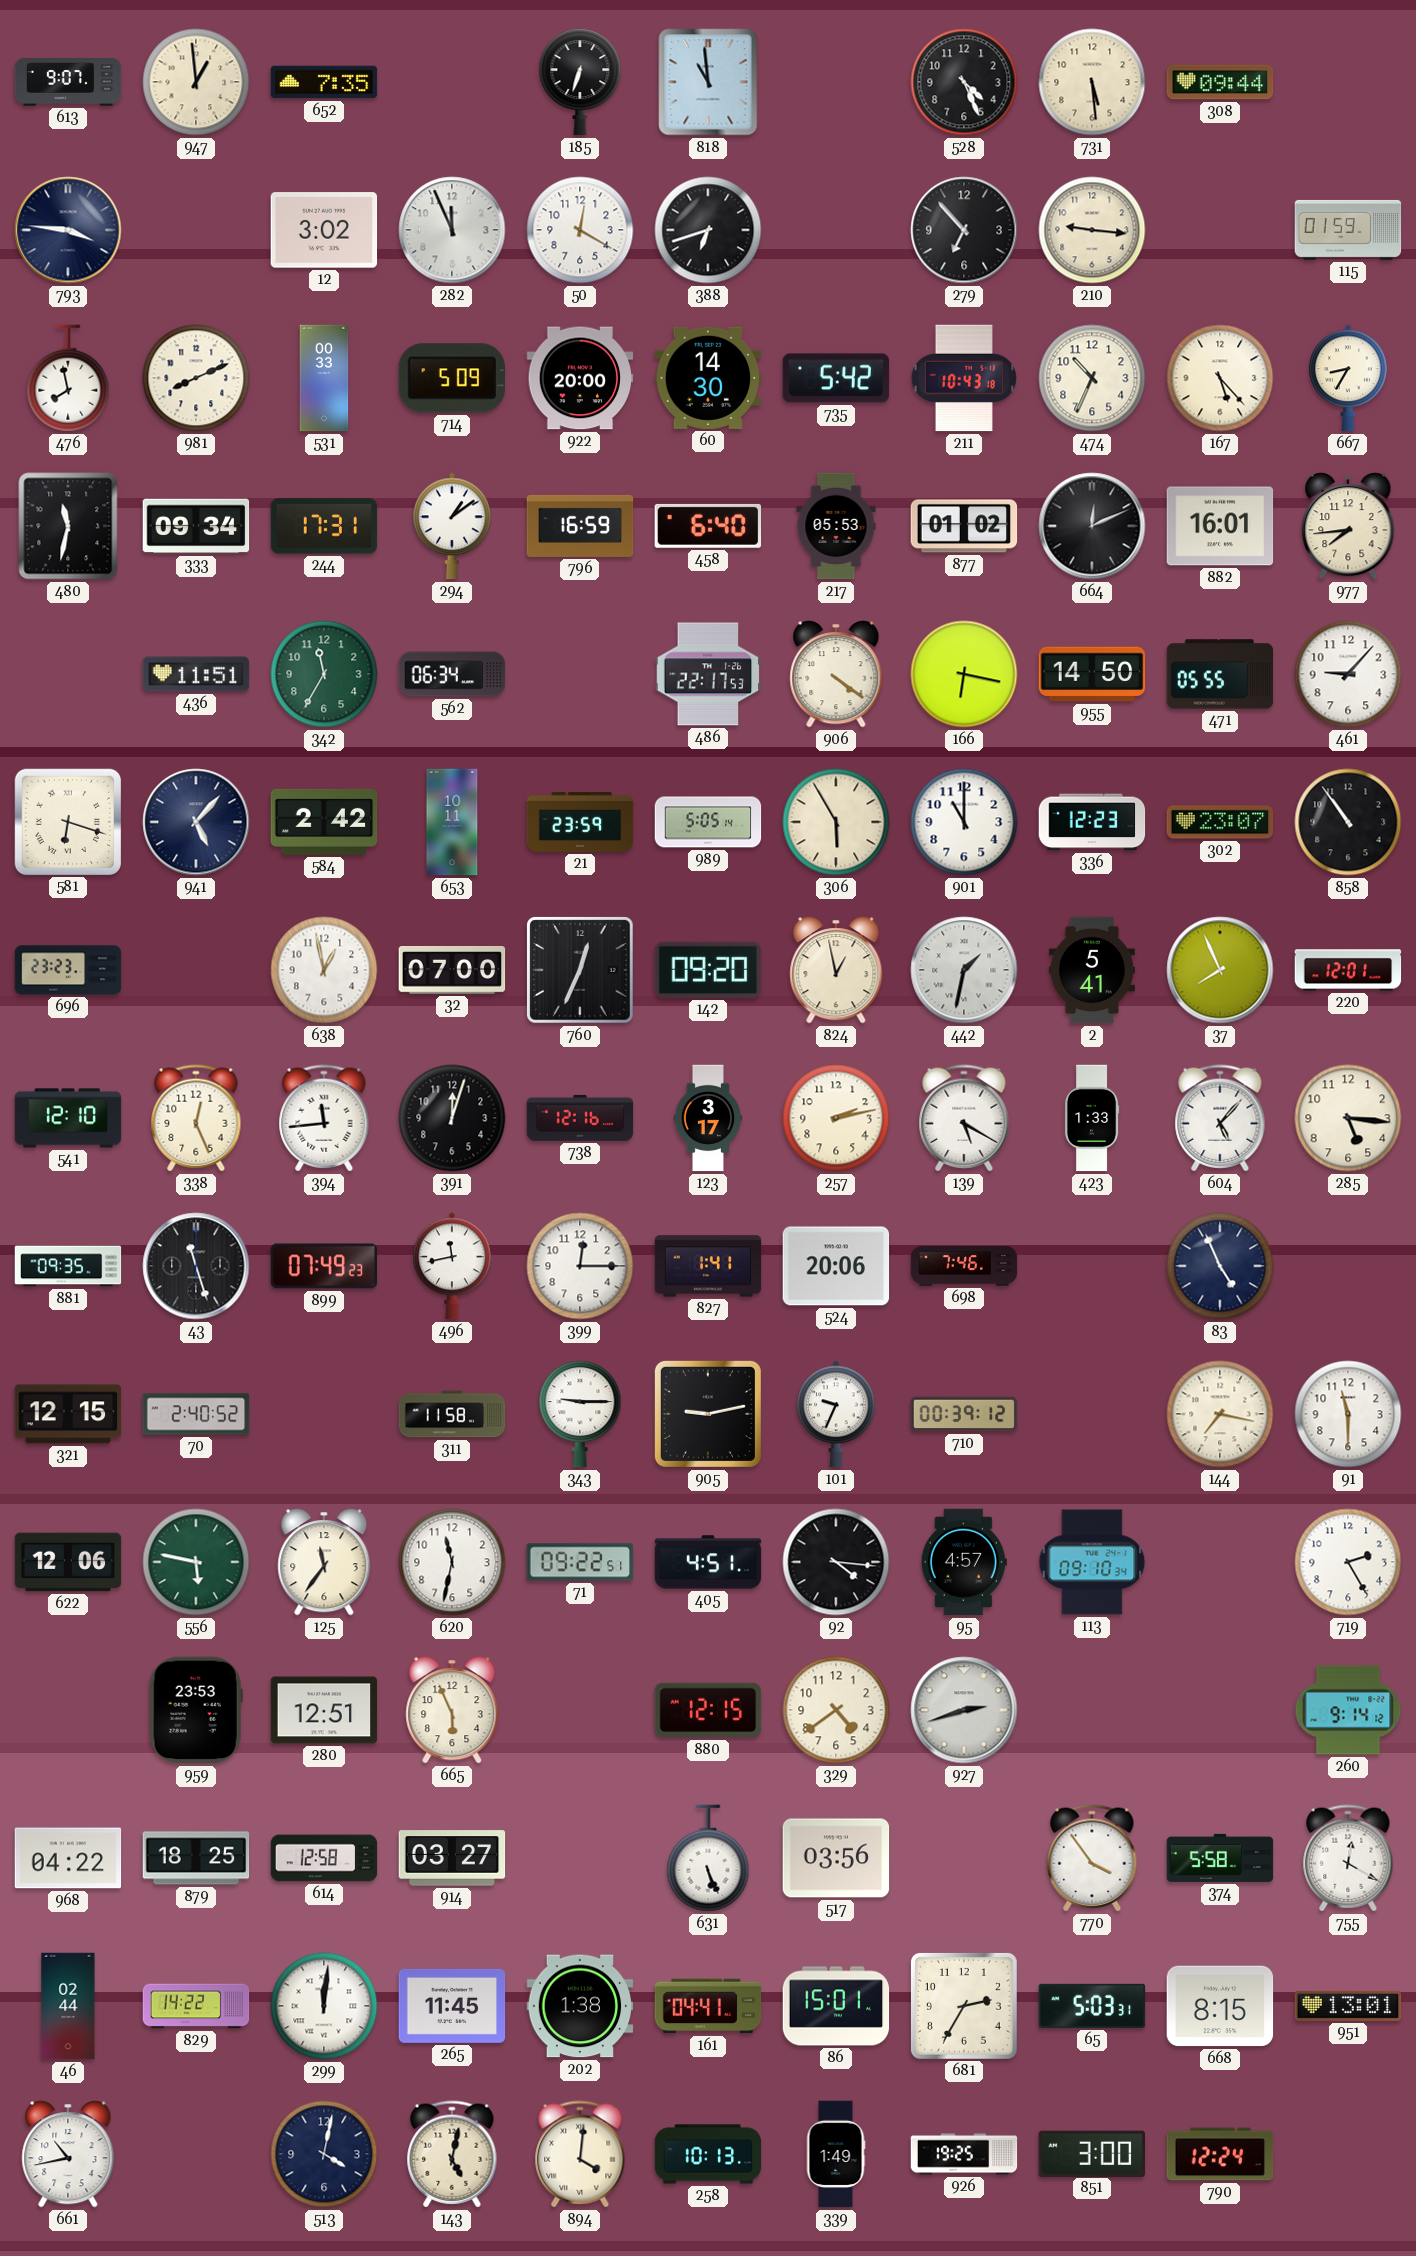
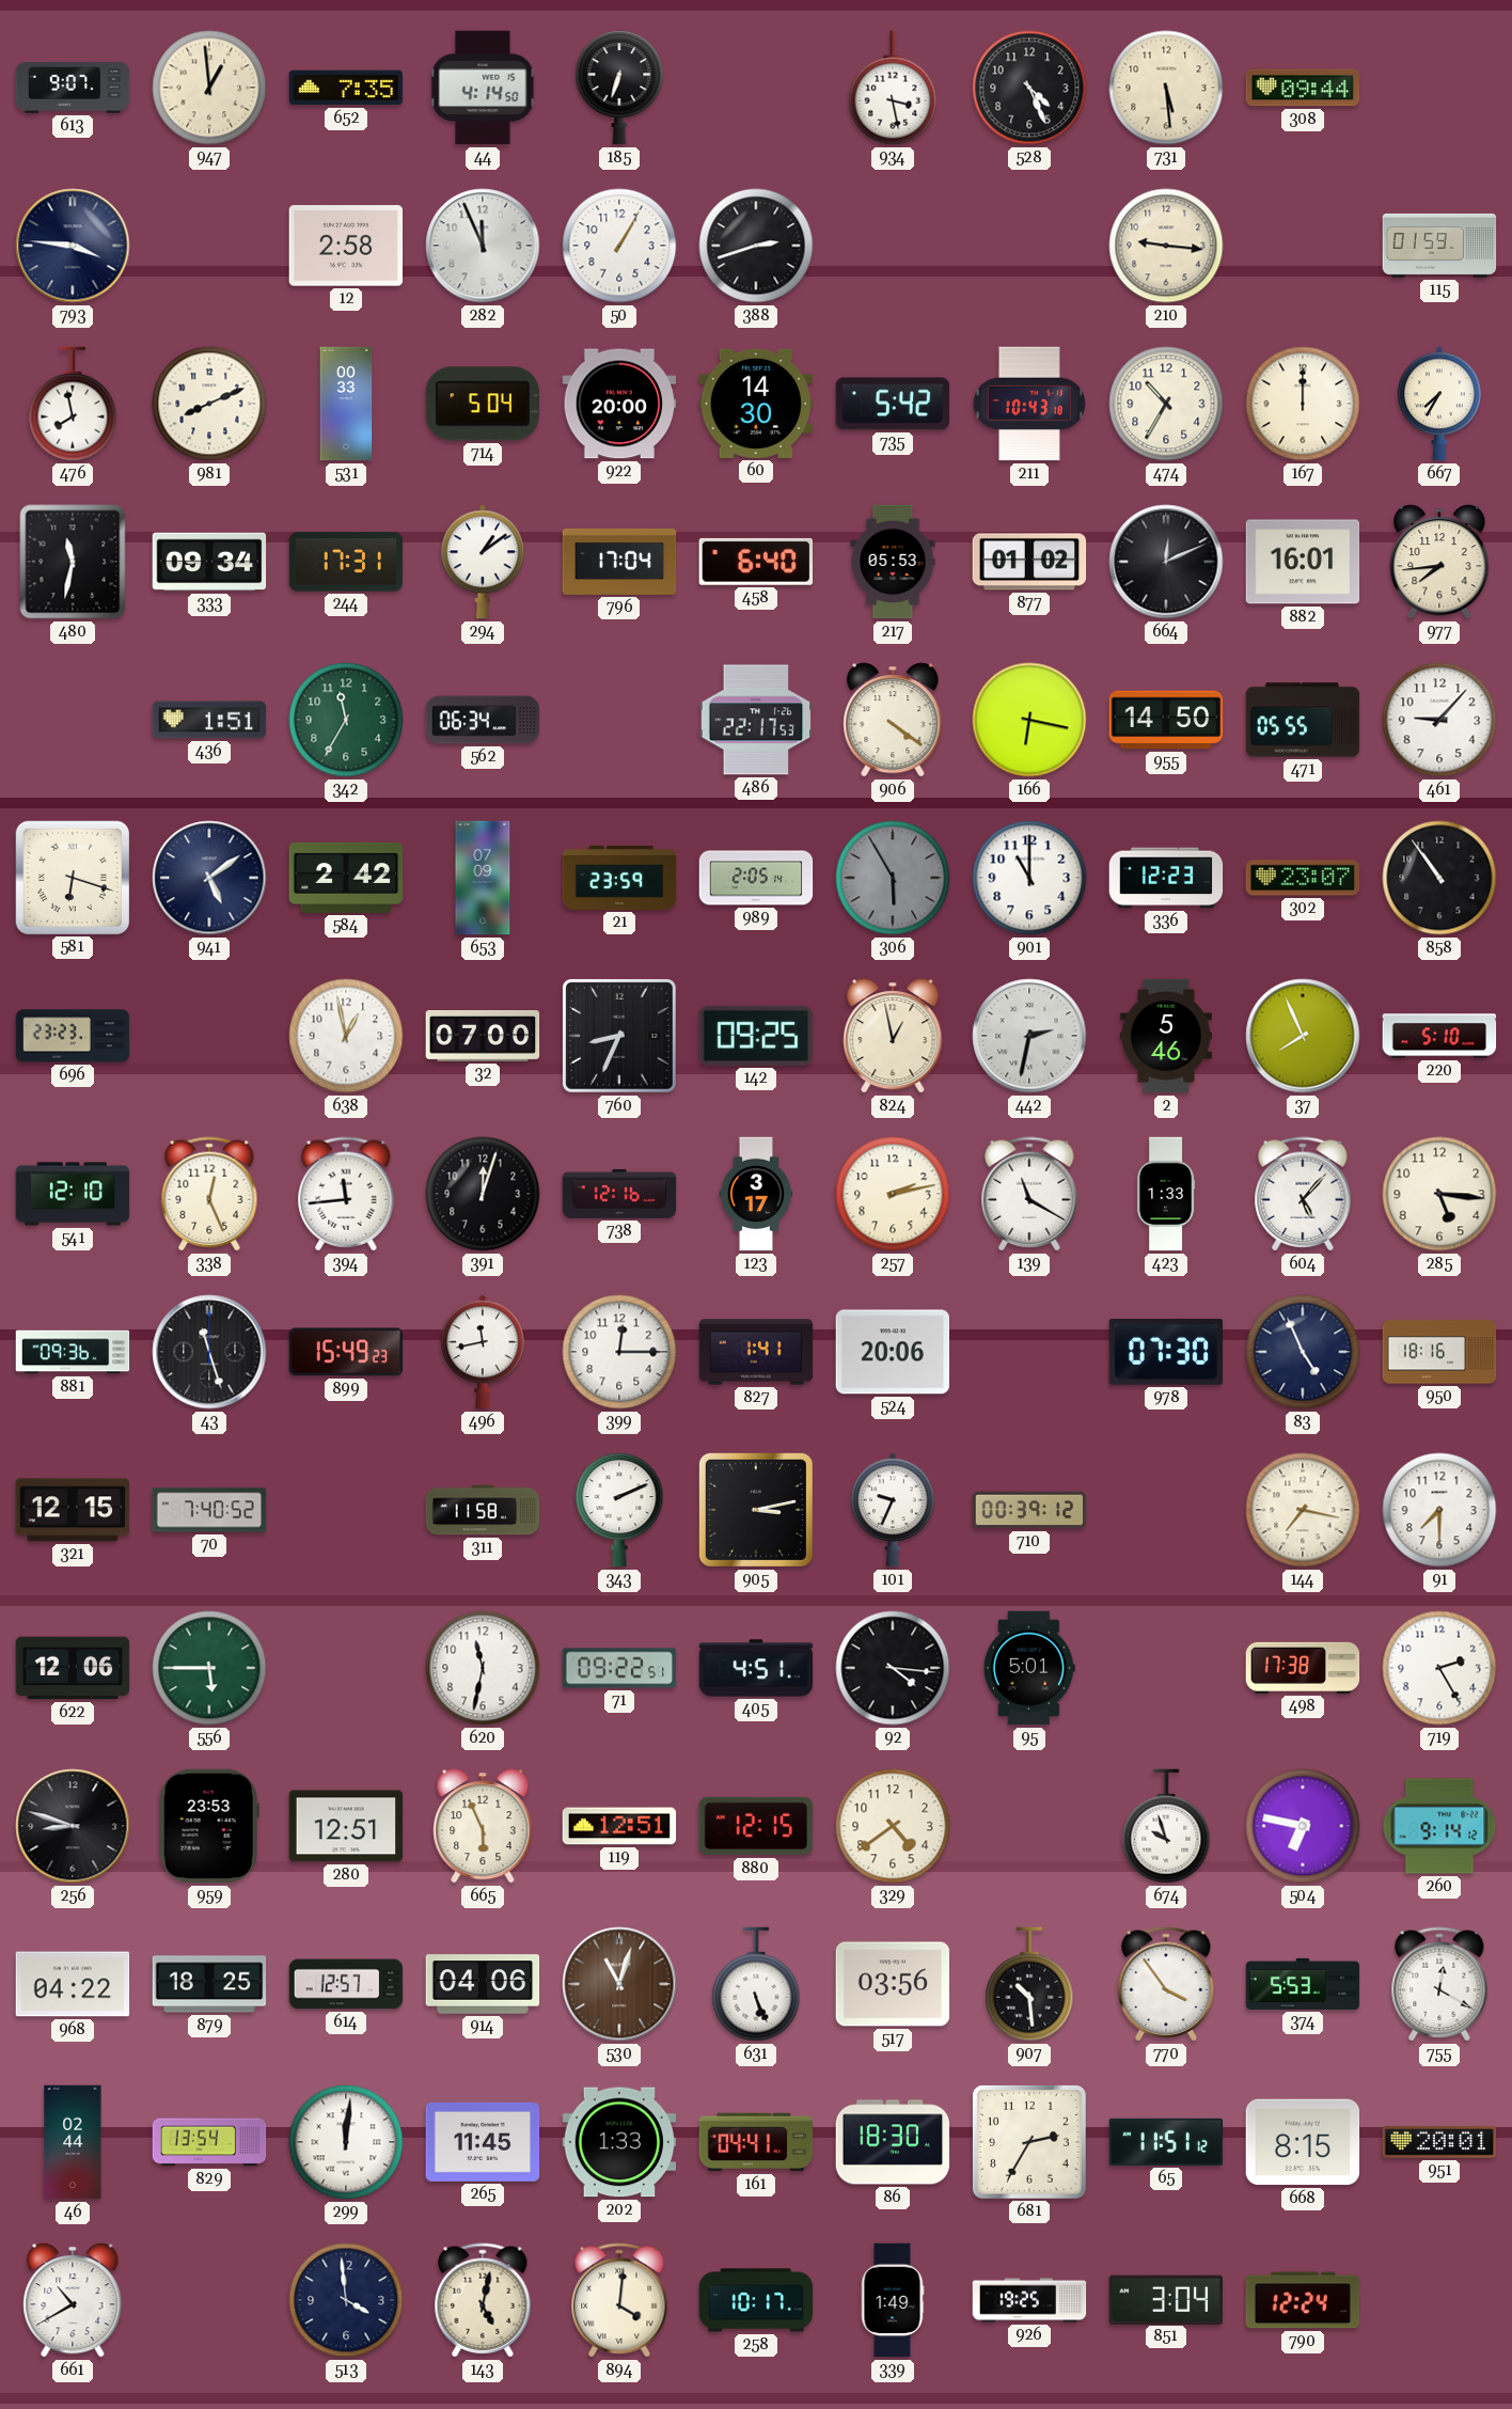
44: none -> 4:14 (483, 88)
818: 10:59 -> none (708, 82)
934: none -> 3:28 (893, 88)
12: 3:02 -> 2:58 (346, 246)
50: 12:20 -> 1:05 (619, 246)
388: 6:42 -> 2:42 (756, 246)
279: 6:53 -> none (964, 230)
714: 5:09 -> 5:04 (482, 404)
474: 10:34 -> 10:35 (1166, 404)
167: 5:23 -> 12:00 (1303, 404)
667: 8:35 -> 7:35 (1439, 404)
796: 16:59 -> 17:04 (619, 562)
436: 11:51 -> 1:51 (209, 720)
941: 5:07 -> 5:09 (209, 878)
653: 10:11 -> 07:09 (483, 878)
989: 5:05 -> 2:05 (756, 878)
306 dial: cream -> grey (893, 878)
760: 12:34 -> 8:34 (620, 1037)
142: 09:20 -> 09:25 (756, 1036)
442: 1:32 -> 2:32 (1029, 1036)
2: 5:41 -> 5:46 (1166, 1036)
220: 12:01 -> 5:10 (1439, 1036)
139: 5:20 -> 11:20 (1029, 1194)
881: 09:35 -> 09:36 (73, 1352)
899: 07:49 -> 15:49 (346, 1352)
698: 7:46 -> none (964, 1266)
978: none -> 07:30 (1166, 1352)
950: none -> 18:16 (1439, 1352)
70: 2:40 -> 7:40 (209, 1510)
343: 9:15 -> 2:11 (619, 1510)
905: 9:13 -> 3:13 (756, 1510)
91: 11:30 -> 7:30 (1439, 1510)
556: 5:47 -> 5:45 (209, 1668)
125: 11:36 -> none (324, 1562)
95: 4:57 -> 5:01 (1029, 1668)
113: 09:10 -> none (1092, 1562)
498: none -> 17:38 (1303, 1668)
256: none -> 8:48 (73, 1826)
119: none -> 12:51 (619, 1826)
927: 2:42 -> none (964, 1710)
674: none -> 9:57 (1166, 1826)
504: none -> 6:47 (1303, 1826)
614: 12:58 -> 12:57 (346, 1984)
914: 03:27 -> 04:06 (483, 1984)
530: none -> 11:03 (619, 1984)
907: none -> 10:29 (1029, 1984)
374: 5:58 -> 5:53 (1303, 1984)
829: 14:22 -> 13:54 (209, 2142)
202: 1:38 -> 1:33 (619, 2142)
86: 15:01 -> 18:30 (893, 2142)
65: 5:03 -> 11:51 (1166, 2142)
951: 13:01 -> 20:01 (1439, 2142)
661: 10:43 -> 10:40 (73, 2300)
513: 4:02 -> 3:59 (346, 2300)
258: 10:13 -> 10:17 (756, 2300)
851: 3:00 -> 3:04 (1165, 2299)
